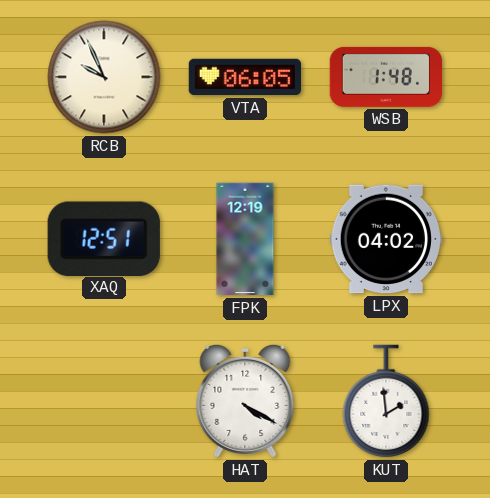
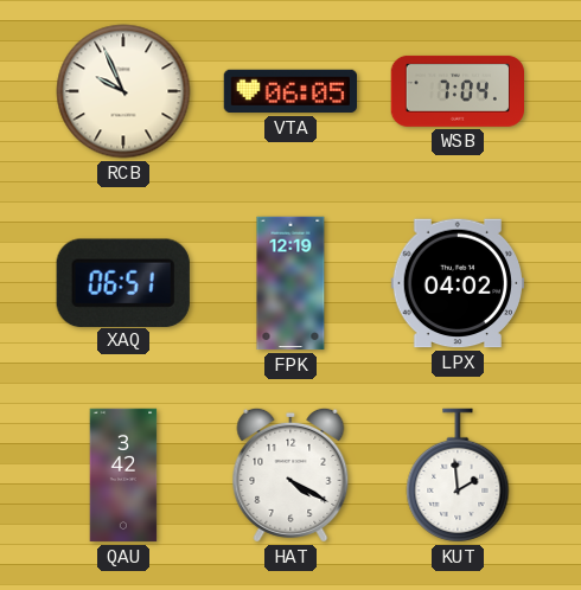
WSB: 1:48 -> 7:04 (456, 91)
XAQ: 12:51 -> 06:51 (123, 282)
QAU: none -> 3:42 (123, 475)
